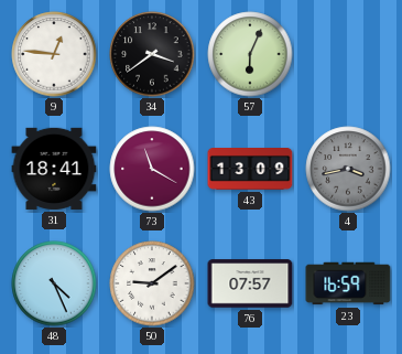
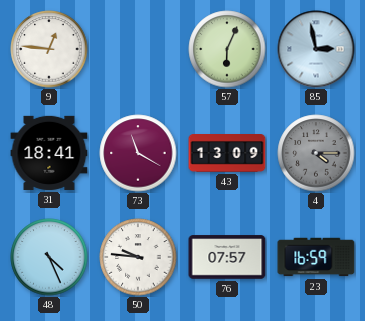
34: 3:39 -> none (152, 54)
85: none -> 2:58 (316, 49)
4: 3:43 -> 4:15 (316, 153)
50: 9:09 -> 9:46 (138, 257)
